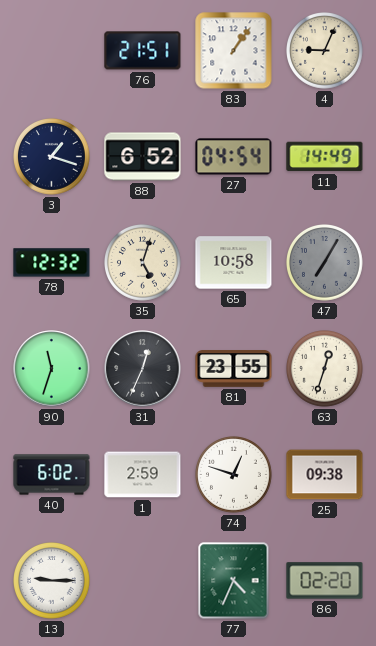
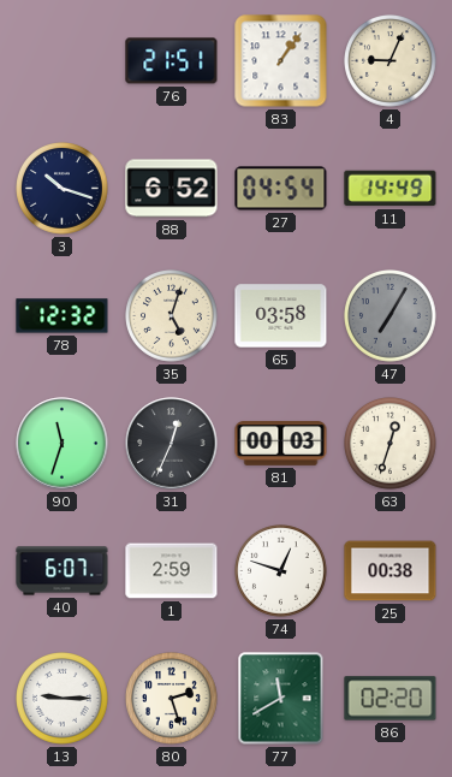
3: 1:18 -> 10:18 (63, 189)
65: 10:58 -> 03:58 (281, 316)
81: 23:55 -> 00:03 (281, 444)
40: 6:02 -> 6:07 (63, 571)
25: 09:38 -> 00:38 (391, 571)
80: none -> 2:27 (172, 699)
77: 4:34 -> 11:40 (281, 699)
